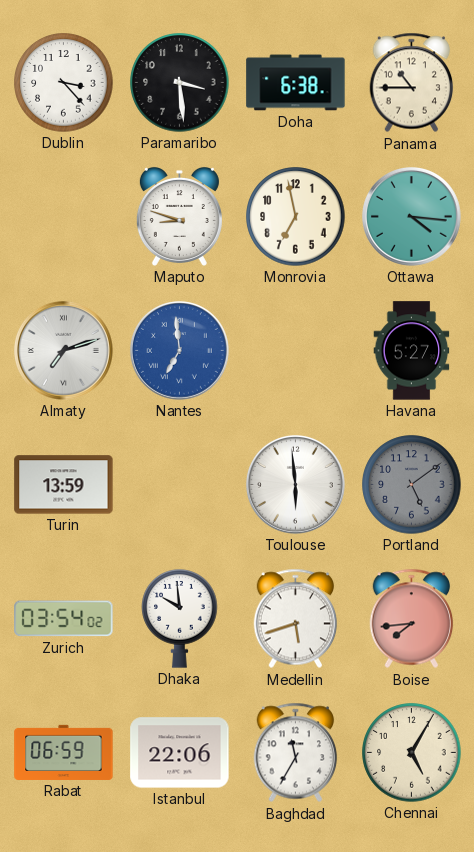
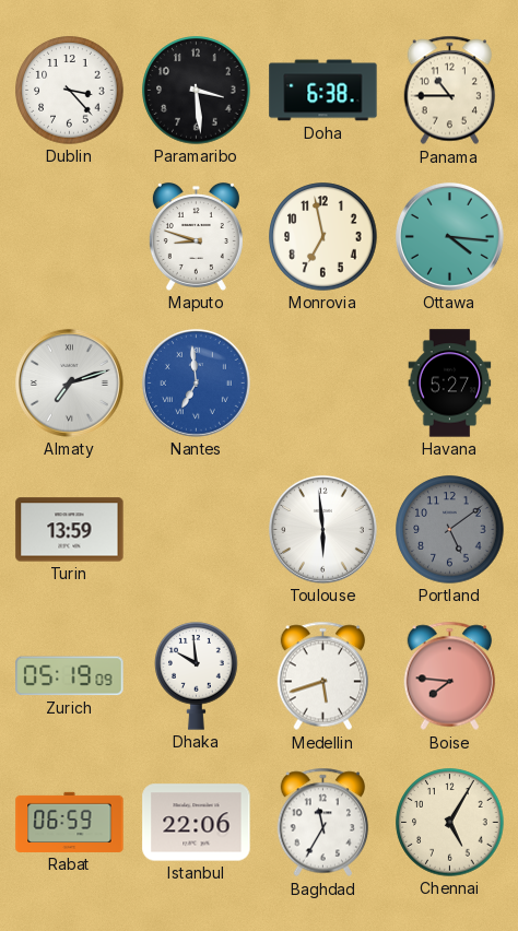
Zurich: 03:54 -> 05:19 (70, 676)
Boise: 7:44 -> 7:46 (450, 676)
